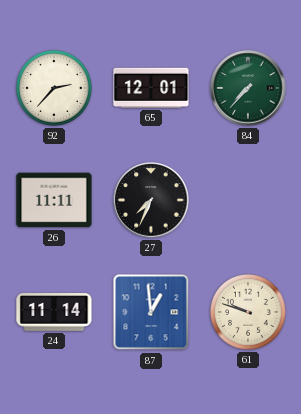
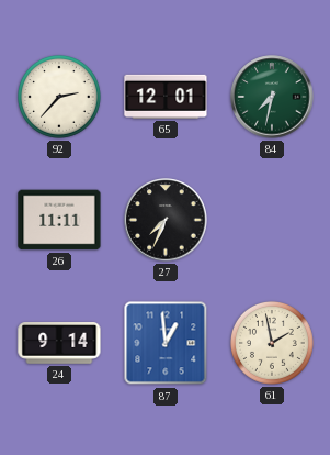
84: 7:37 -> 7:32 (272, 97)
24: 11:14 -> 9:14 (59, 343)
61: 9:48 -> 1:58 (272, 343)
